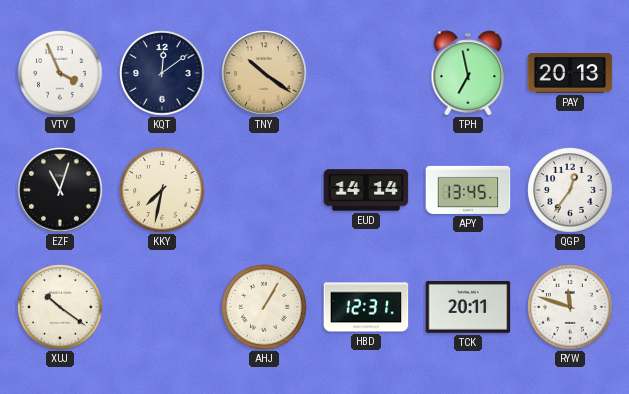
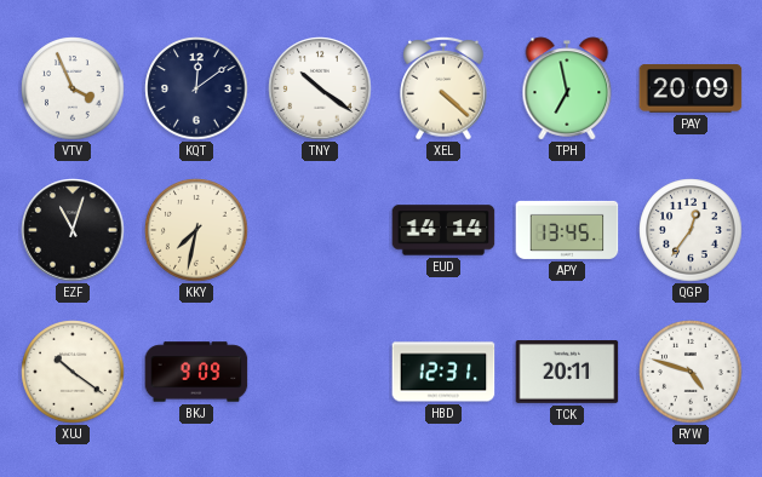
TNY dial: champagne -> white (320, 88)
XEL: none -> 4:22 (443, 88)
PAY: 20:13 -> 20:09 (691, 90)
BKJ: none -> 9:09 (196, 372)
AHJ: 1:05 -> none (264, 307)
RYW: 11:48 -> 4:48 (691, 372)
